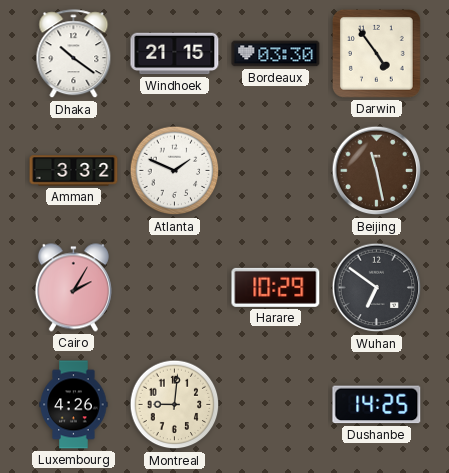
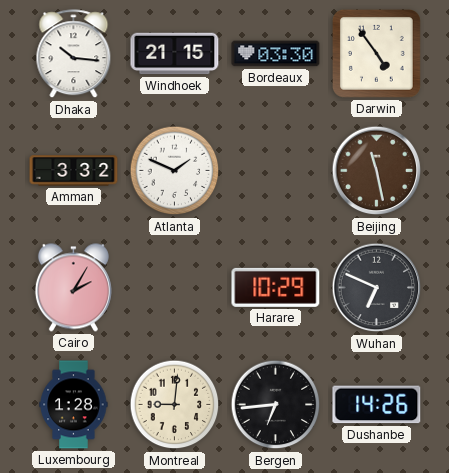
Dhaka: 10:21 -> 10:16 (74, 54)
Wuhan: 6:51 -> 6:49 (377, 288)
Luxembourg: 4:26 -> 1:28 (74, 405)
Bergen: none -> 6:44 (276, 405)
Dushanbe: 14:25 -> 14:26 (377, 405)
